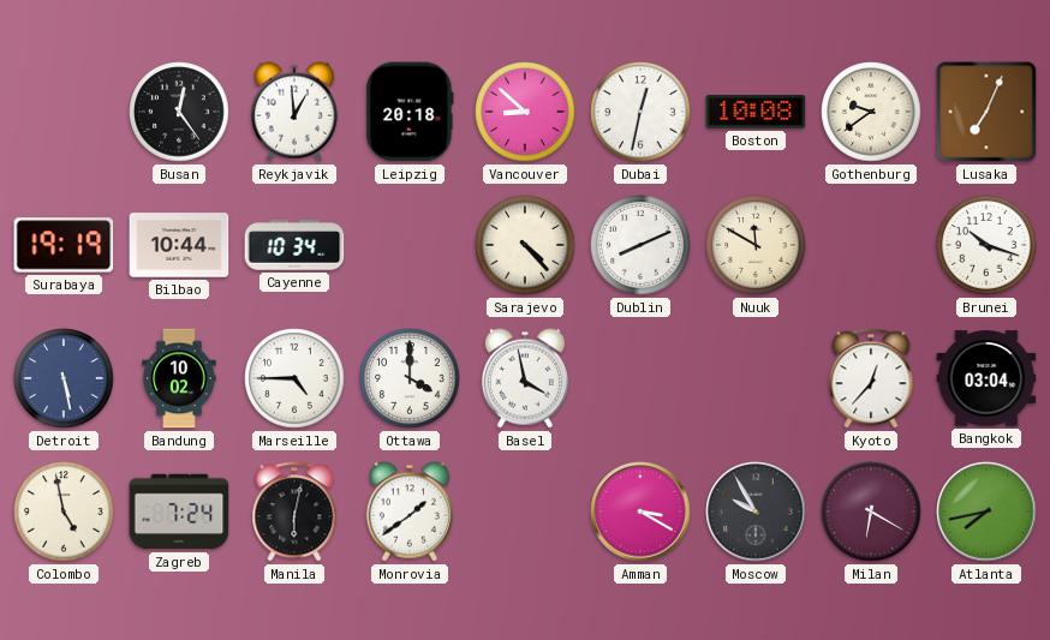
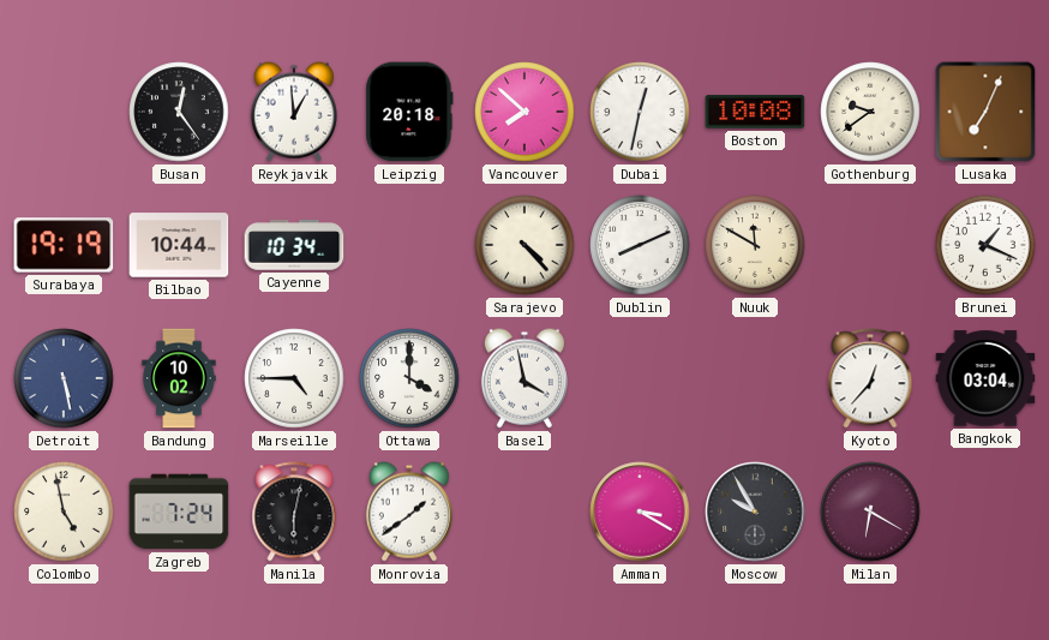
Vancouver: 8:52 -> 7:52 (524, 112)
Brunei: 10:18 -> 1:19 (985, 245)
Atlanta: 7:43 -> none (986, 512)
